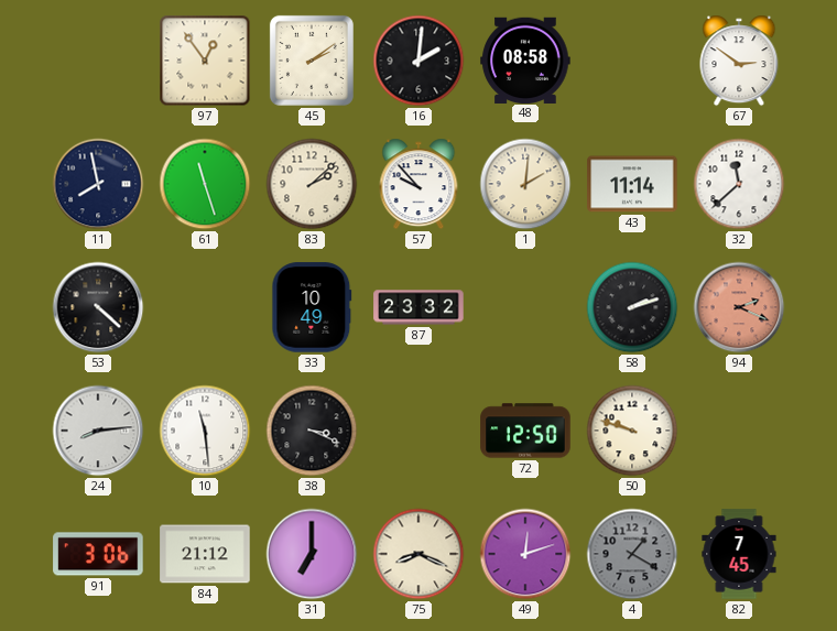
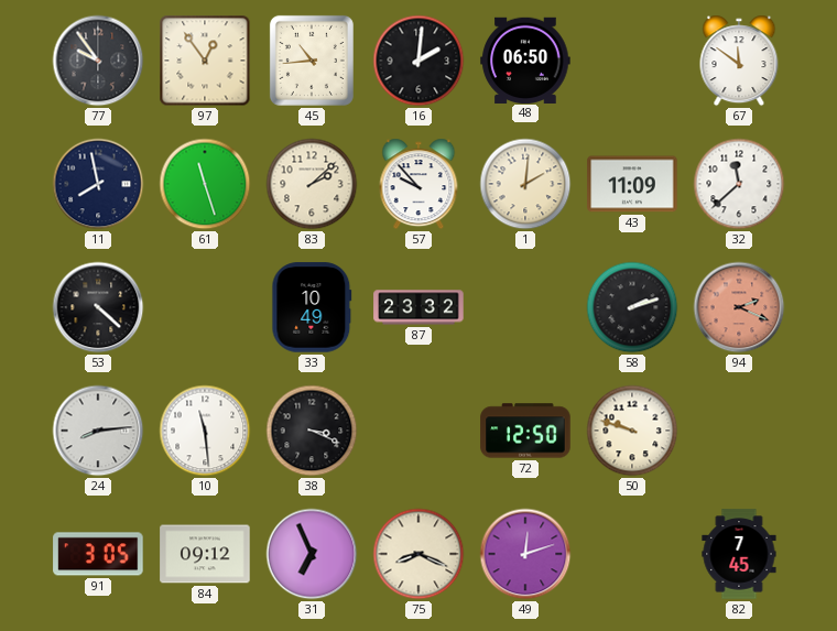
77: none -> 9:54 (98, 61)
45: 2:09 -> 10:44 (312, 61)
48: 08:58 -> 06:50 (525, 59)
67: 2:51 -> 11:51 (739, 61)
43: 11:14 -> 11:09 (632, 184)
91: 3:06 -> 3:05 (98, 554)
84: 21:12 -> 09:12 (205, 554)
31: 7:00 -> 6:56 (312, 554)
4: 1:20 -> none (632, 554)
